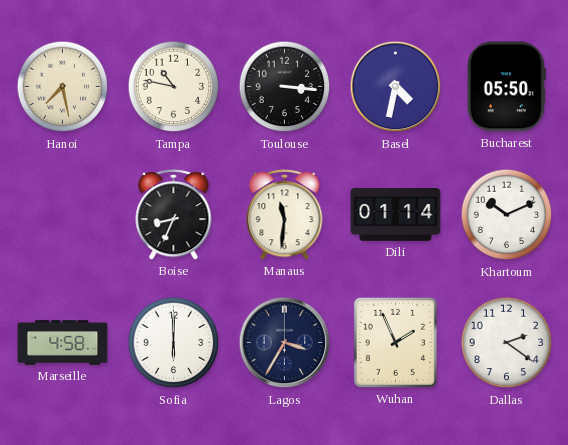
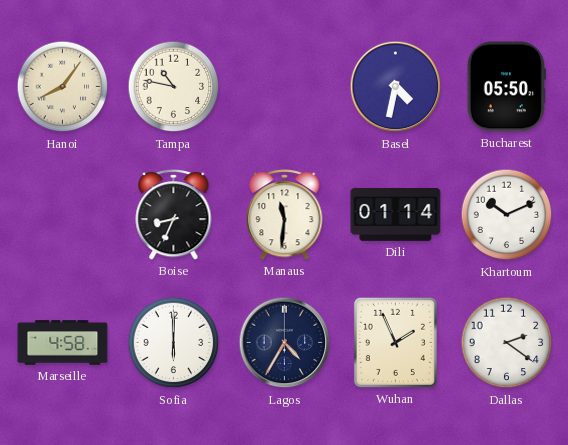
Hanoi: 7:28 -> 8:06 (63, 87)
Toulouse: 3:16 -> none (285, 87)
Lagos: 3:35 -> 4:35 (285, 343)
